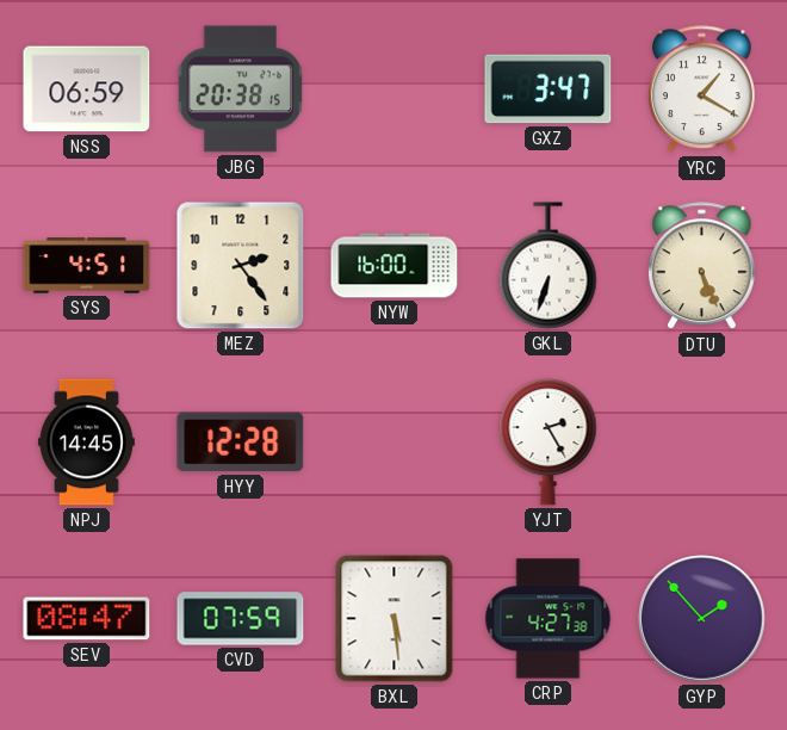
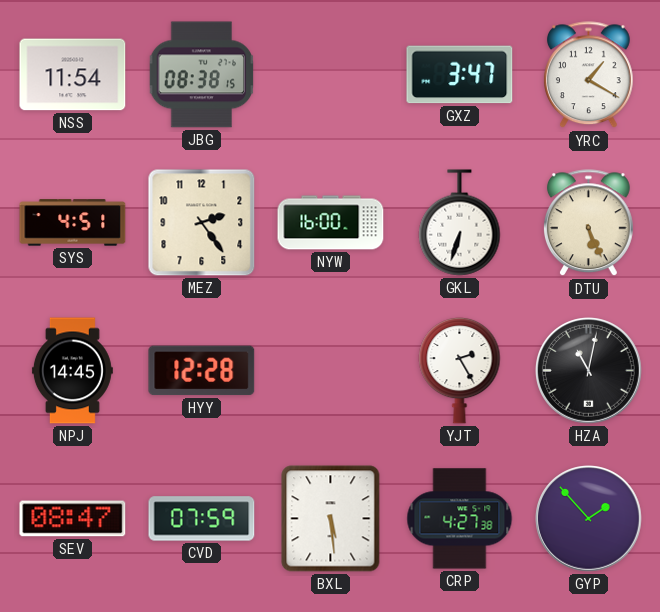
NSS: 06:59 -> 11:54 (73, 75)
JBG: 20:38 -> 08:38 (202, 75)
HZA: none -> 11:02 (589, 371)
